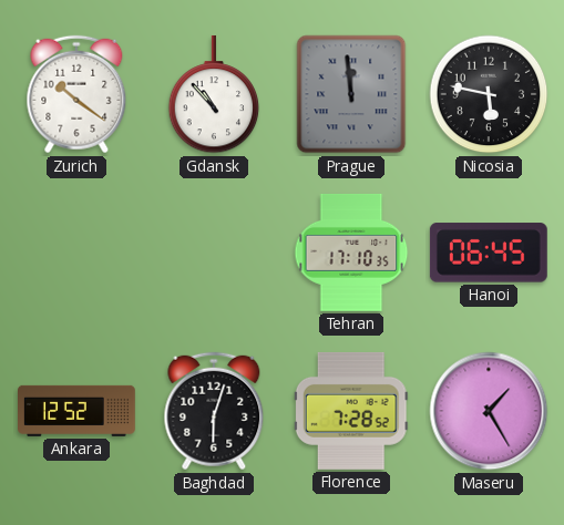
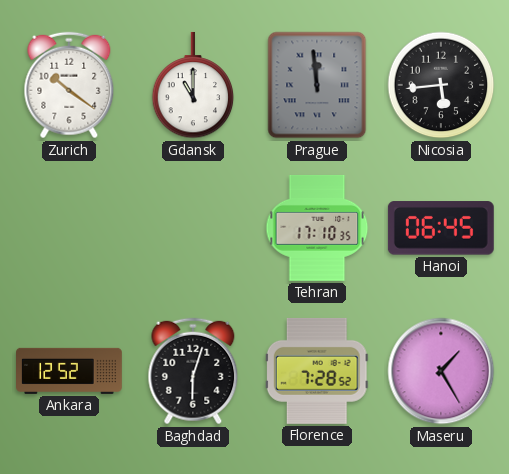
Gdansk: 10:53 -> 11:00 (193, 85)
Nicosia: 5:47 -> 5:44 (441, 85)
